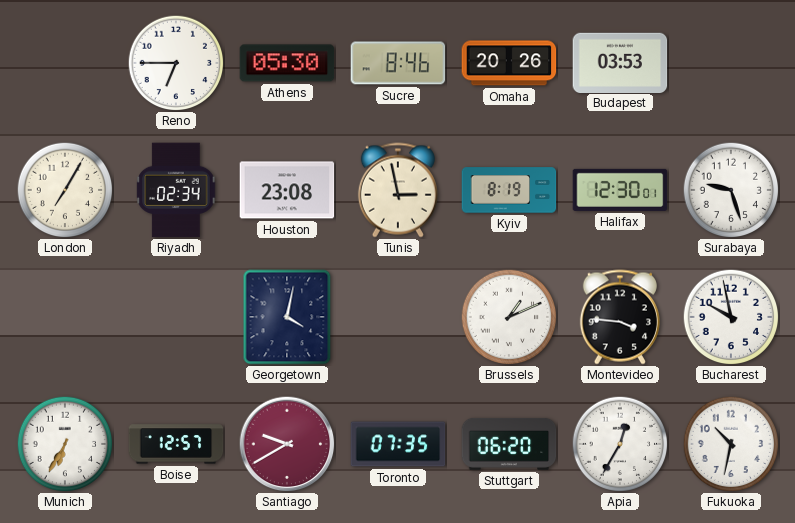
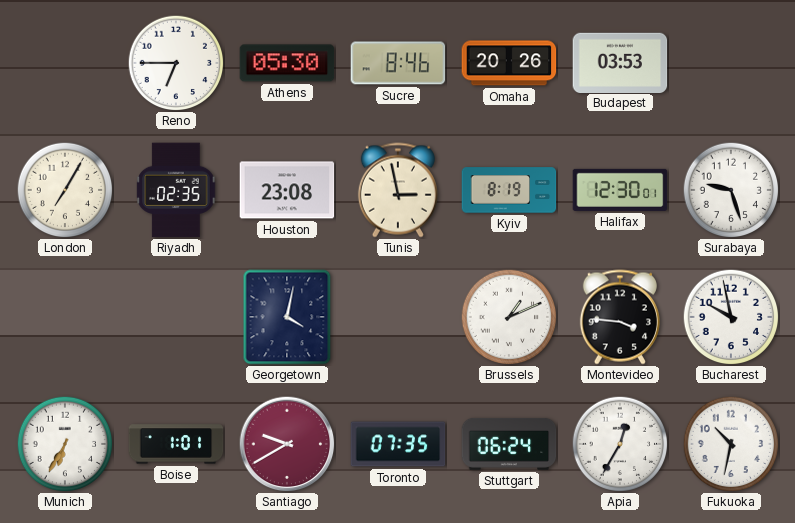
Riyadh: 02:34 -> 02:35 (176, 190)
Boise: 12:57 -> 1:01 (176, 444)
Stuttgart: 06:20 -> 06:24 (509, 444)
